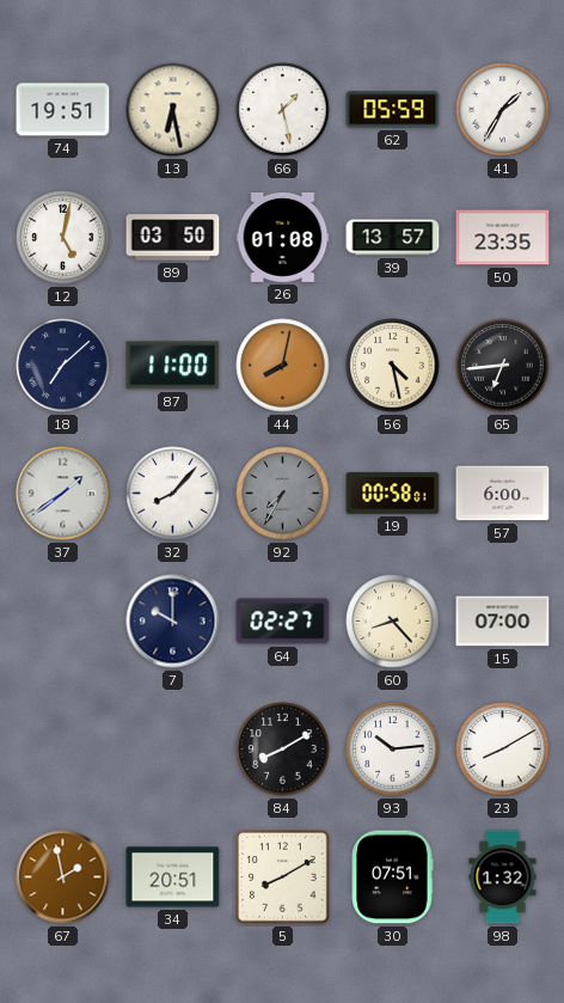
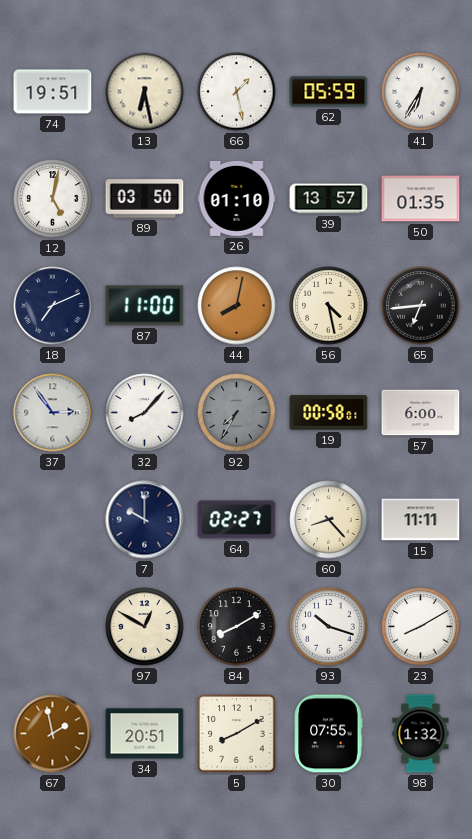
41: 1:35 -> 6:35 (421, 92)
26: 01:08 -> 01:10 (237, 198)
50: 23:35 -> 01:35 (421, 199)
18: 7:08 -> 7:11 (53, 306)
37: 1:39 -> 2:54 (53, 413)
15: 07:00 -> 11:11 (421, 520)
97: none -> 12:50 (145, 627)
93: 10:14 -> 10:18 (329, 627)
30: 07:51 -> 07:55 (328, 734)
